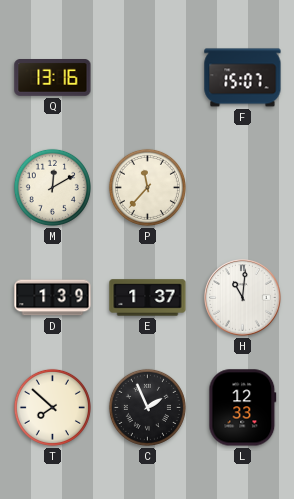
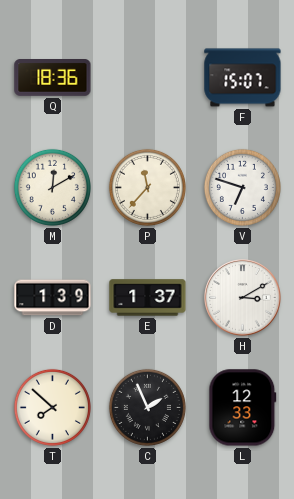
Q: 13:16 -> 18:36 (53, 78)
V: none -> 6:48 (242, 187)
H: 11:01 -> 3:10 (243, 298)
